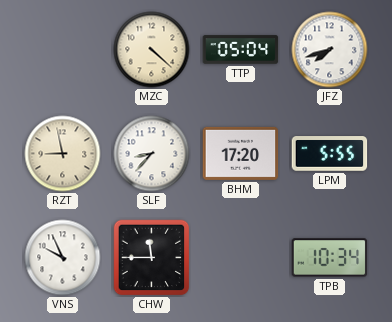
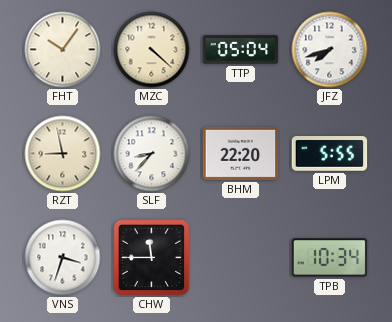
FHT: none -> 10:06 (63, 50)
BHM: 17:20 -> 22:20 (241, 153)
VNS: 9:56 -> 3:33 (63, 258)
